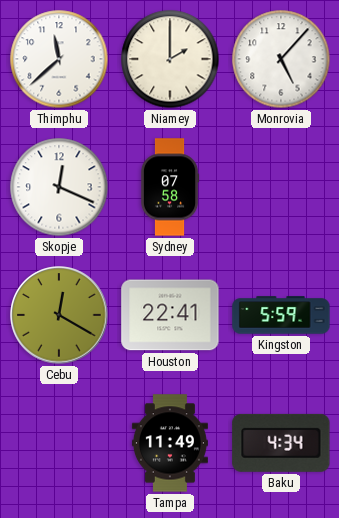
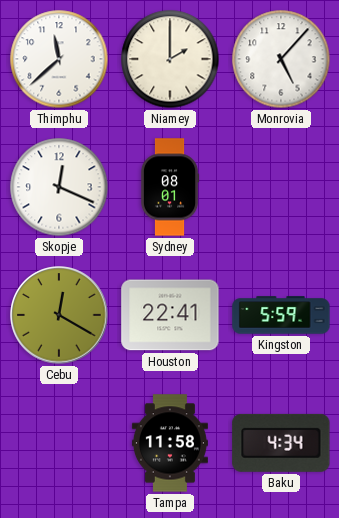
Sydney: 07:58 -> 08:01 (170, 187)
Tampa: 11:49 -> 11:58 (170, 443)
